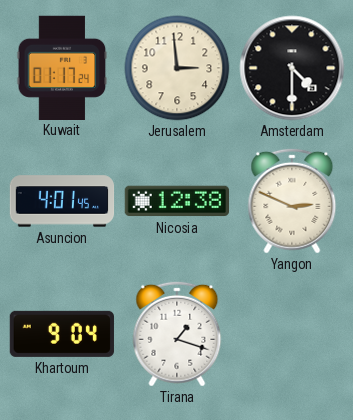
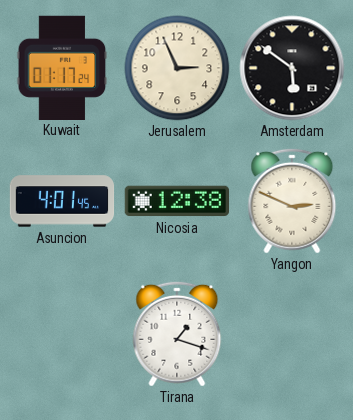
Jerusalem: 2:59 -> 2:56 (177, 68)
Amsterdam: 4:30 -> 5:51 (292, 68)
Khartoum: 9:04 -> none (62, 334)
